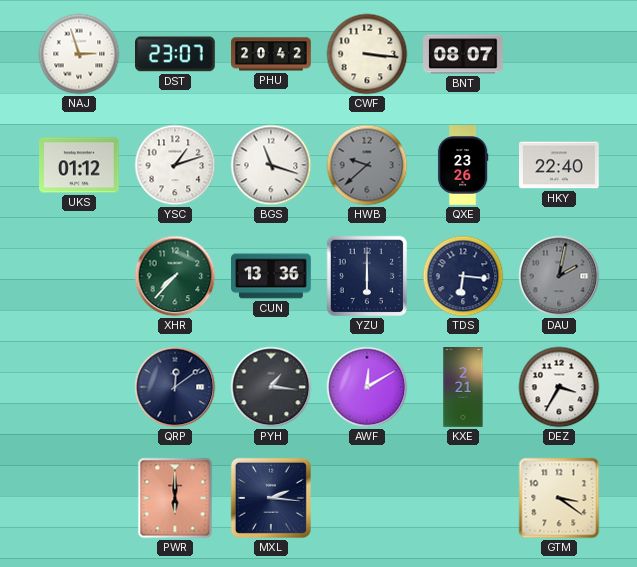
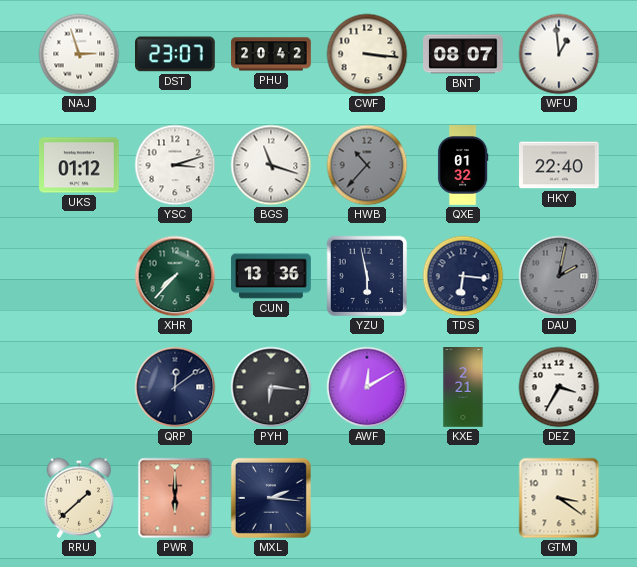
WFU: none -> 12:59 (559, 54)
YSC: 1:12 -> 3:12 (175, 165)
HWB: 9:38 -> 10:37 (367, 165)
QXE: 23:26 -> 01:32 (463, 165)
YZU: 6:00 -> 5:58 (367, 276)
PYH: 1:16 -> 6:16 (271, 387)
RRU: none -> 1:38 (79, 498)
